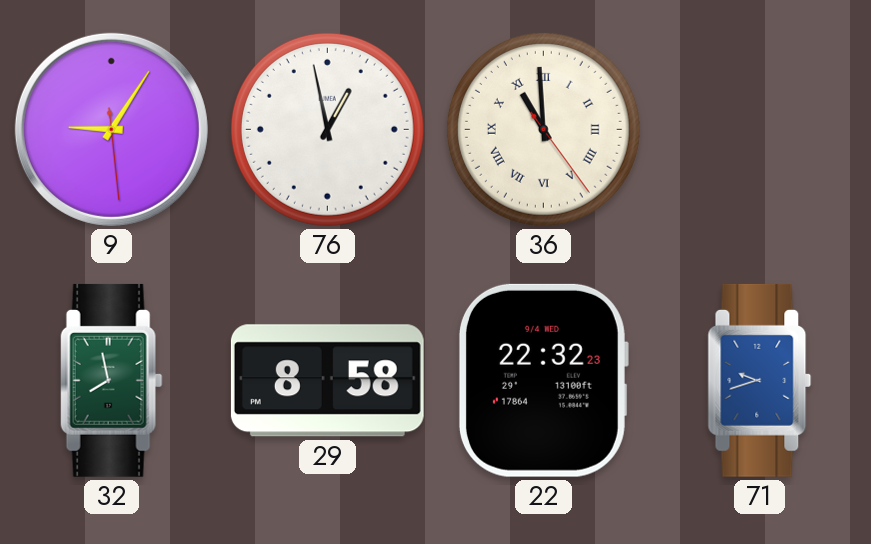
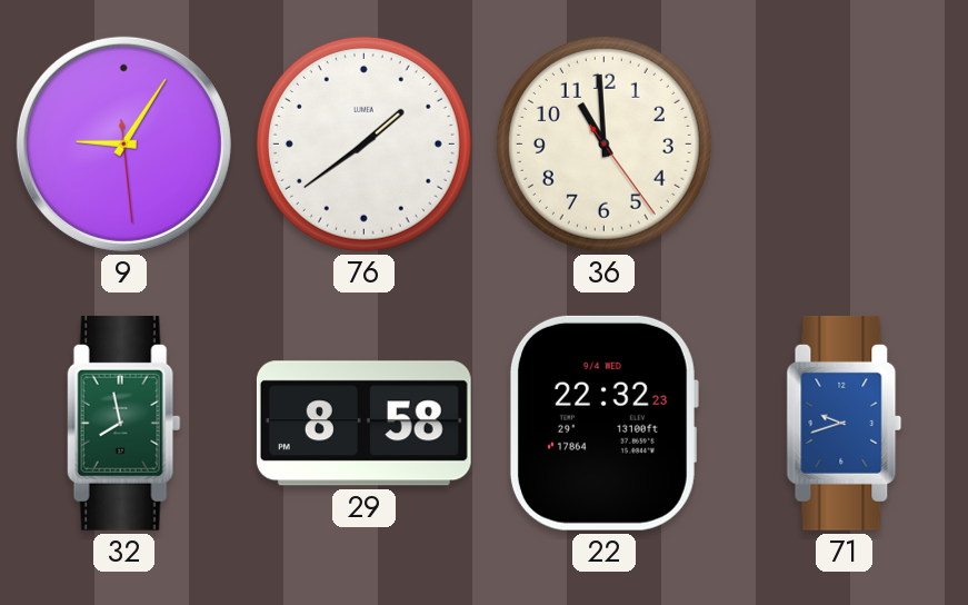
76: 12:58 -> 1:39 (363, 143)
36 numerals: Roman -> Arabic (603, 143)
